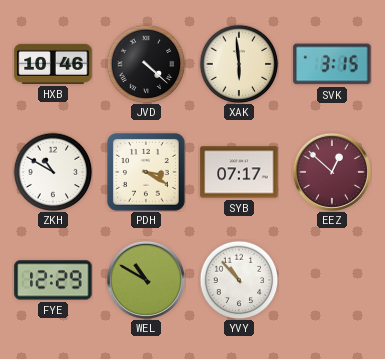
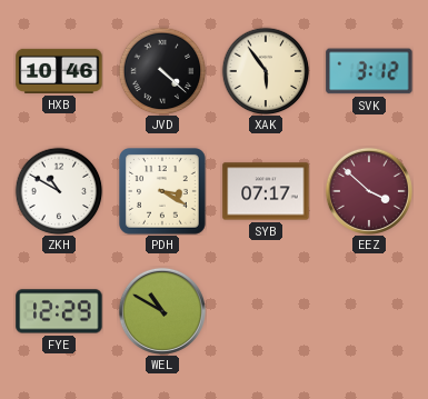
XAK: 5:59 -> 5:54 (266, 71)
SVK: 3:15 -> 3:12 (369, 71)
EEZ: 12:52 -> 3:52 (369, 191)
YVY: 10:53 -> none (239, 280)
